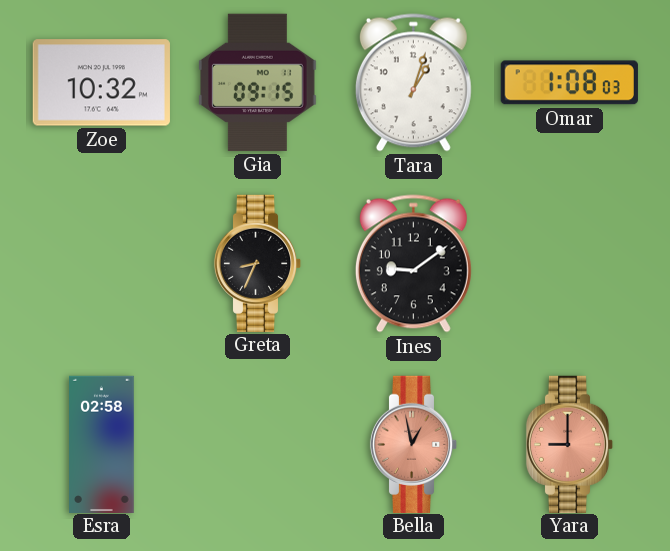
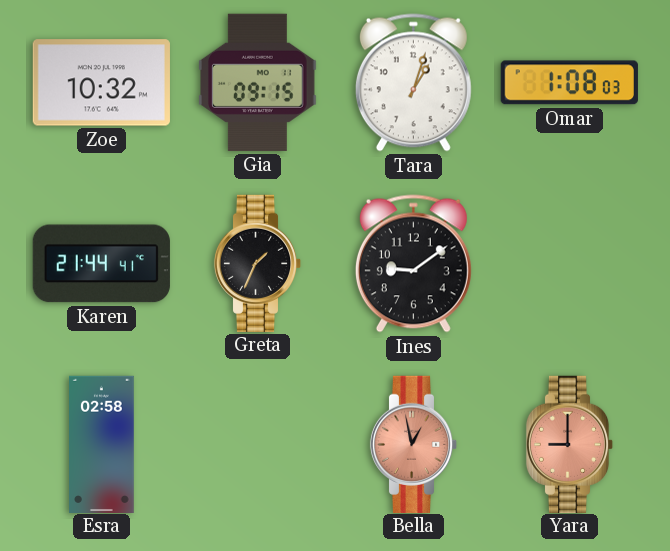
Karen: none -> 21:44 (101, 264)
Greta: 8:34 -> 1:34 (258, 263)
